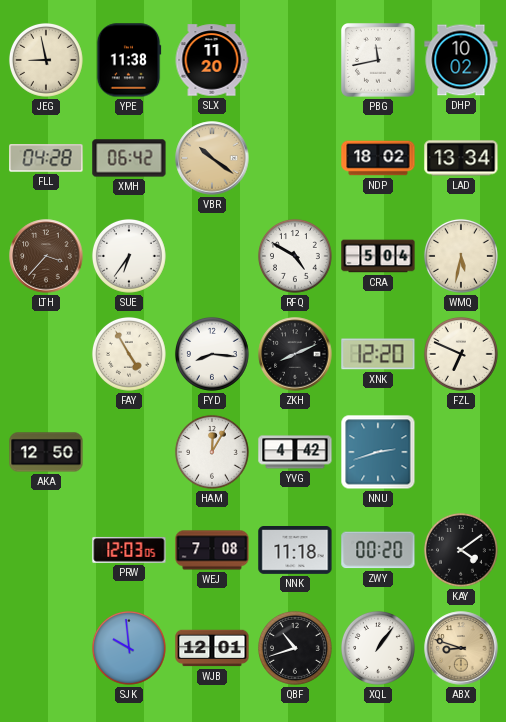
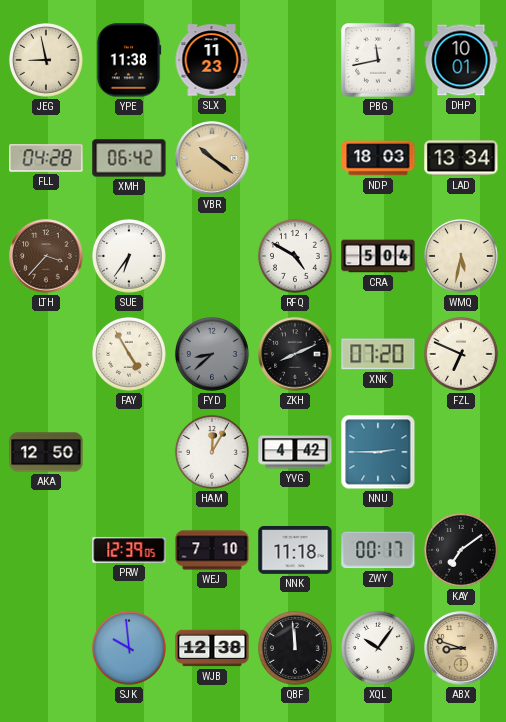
SLX: 11:20 -> 11:23 (212, 60)
DHP: 10:02 -> 10:01 (461, 60)
NDP: 18:02 -> 18:03 (378, 158)
FYD: 8:16 -> 8:38 (212, 354)
FYD dial: white -> grey (212, 354)
XNK: 12:20 -> 07:20 (378, 354)
NNU: 2:42 -> 2:45 (378, 452)
PRW: 12:03 -> 12:39 (129, 550)
WEJ: 7:08 -> 7:10 (212, 550)
ZWY: 00:20 -> 00:17 (378, 550)
KAY: 4:09 -> 7:09 (461, 550)
WJB: 12:01 -> 12:38 (212, 648)
QBF: 10:42 -> 11:59 (295, 648)
XQL: 1:06 -> 10:06 (378, 648)
